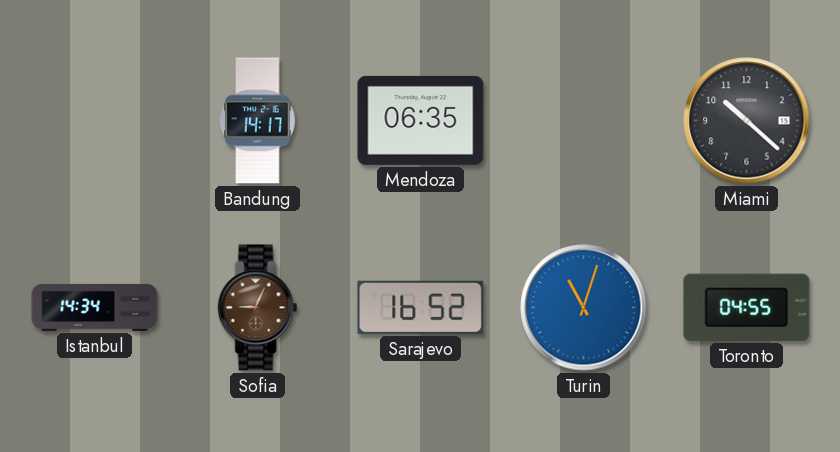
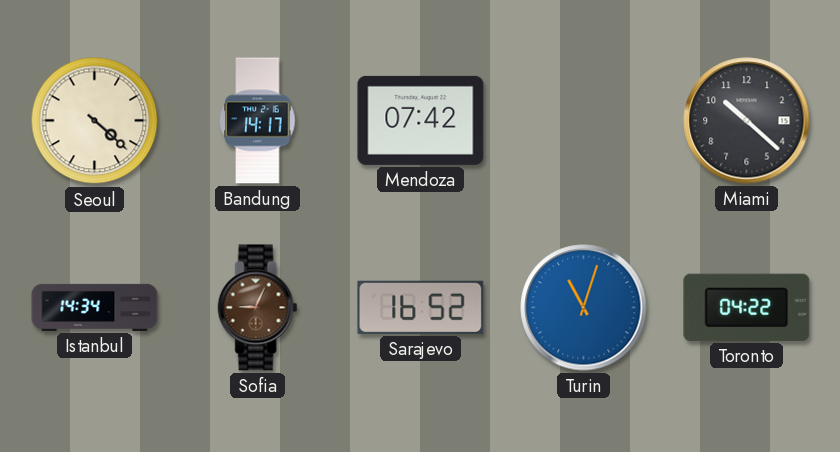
Seoul: none -> 4:22 (95, 121)
Mendoza: 06:35 -> 07:42 (421, 120)
Toronto: 04:55 -> 04:22 (747, 307)
